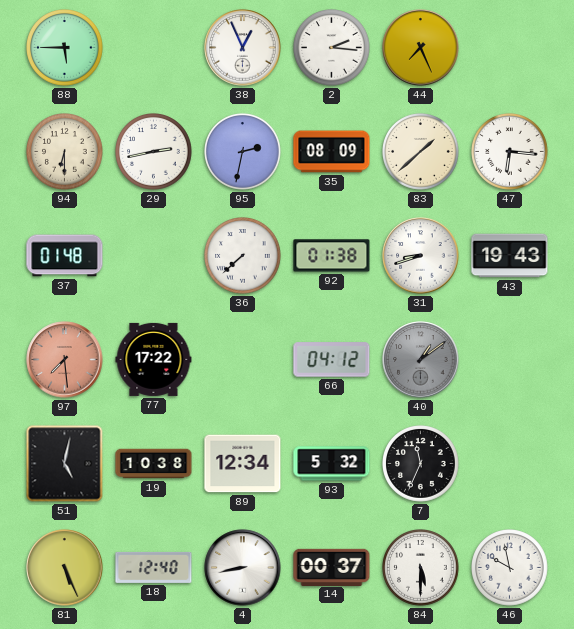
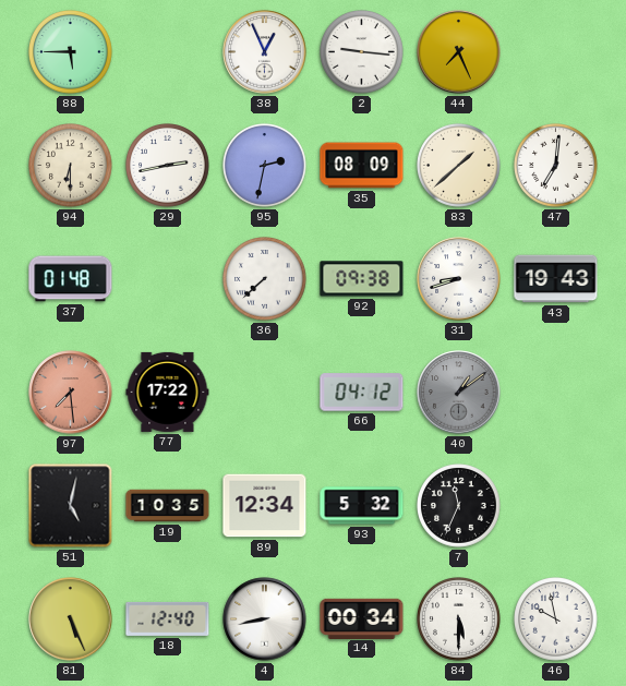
2: 2:16 -> 9:16 (362, 52)
47: 6:16 -> 7:01 (556, 166)
92: 01:38 -> 09:38 (362, 279)
19: 10:38 -> 10:35 (168, 506)
14: 00:37 -> 00:34 (362, 618)
